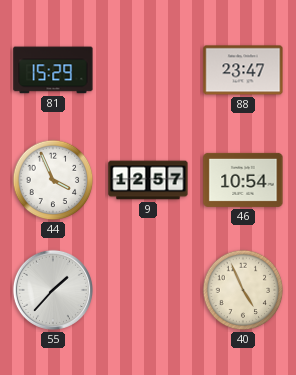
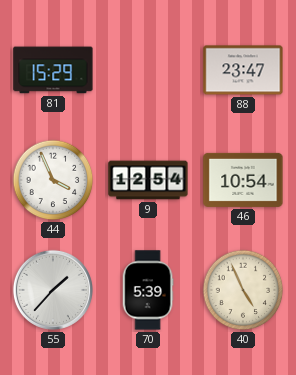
9: 12:57 -> 12:54 (148, 180)
70: none -> 5:39 (148, 290)
